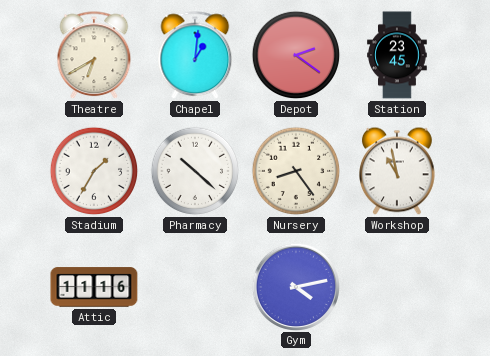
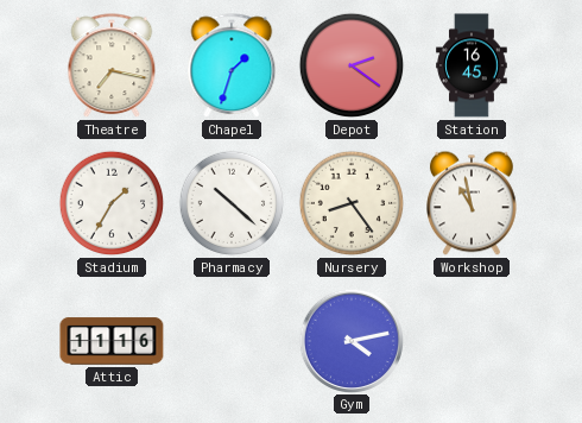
Theatre: 6:40 -> 7:17 (112, 67)
Chapel: 1:01 -> 1:33 (232, 67)
Station: 23:45 -> 16:45 (472, 65)
